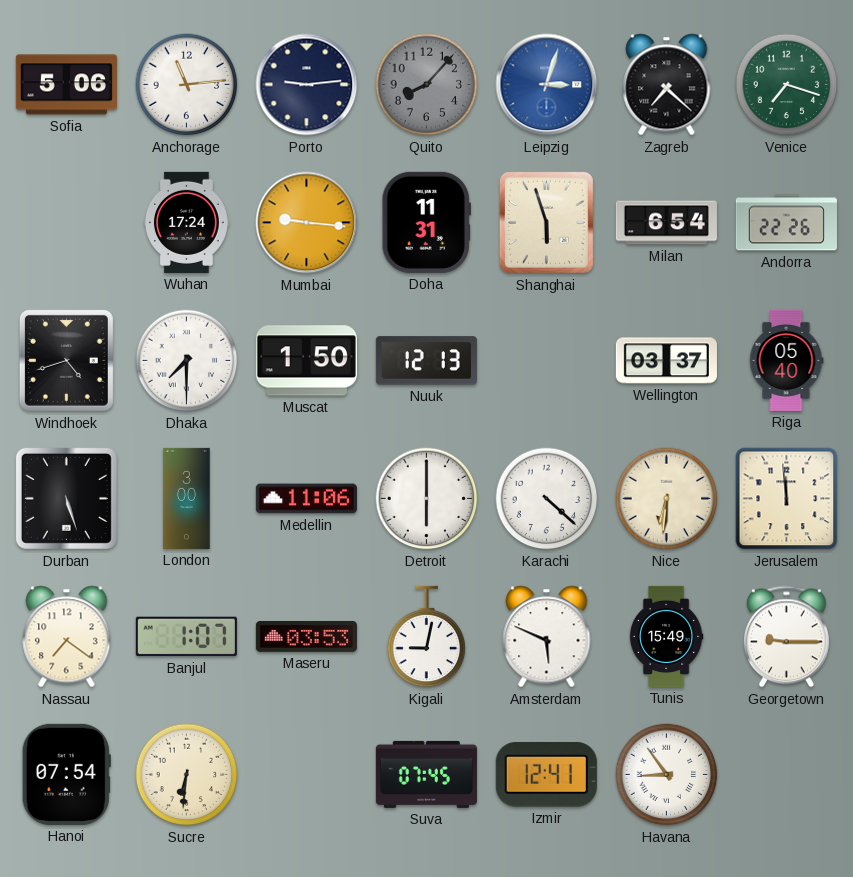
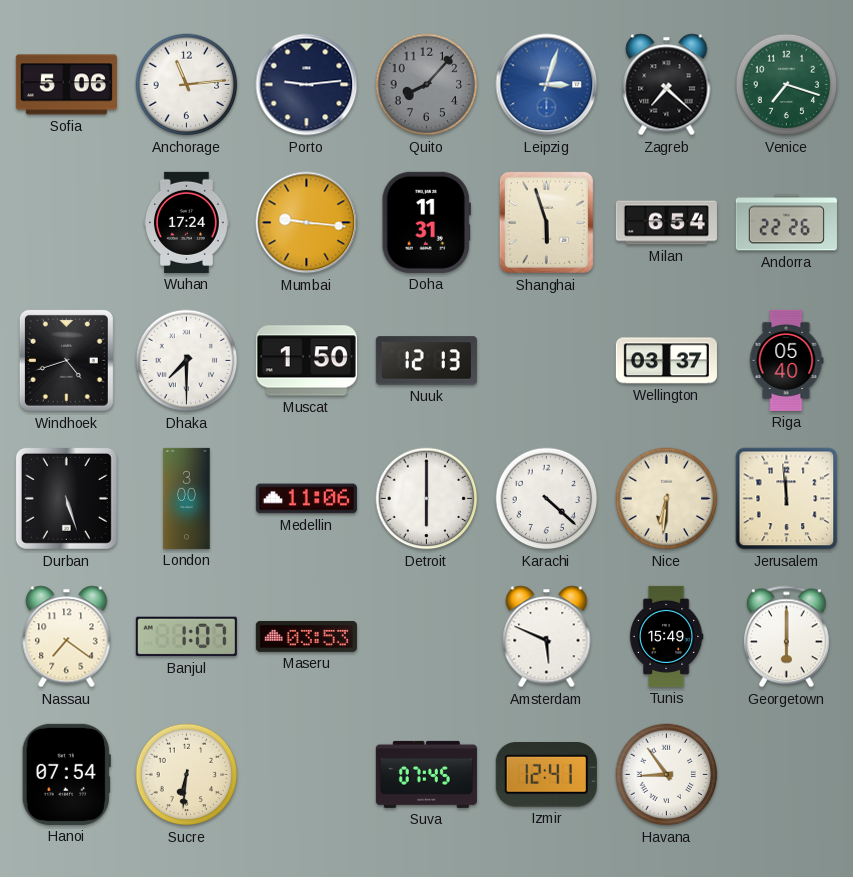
Kigali: 9:02 -> none (427, 637)
Georgetown: 9:15 -> 6:00 (786, 637)
